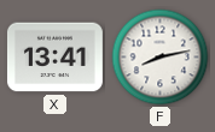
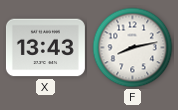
X: 13:41 -> 13:43 (45, 48)
